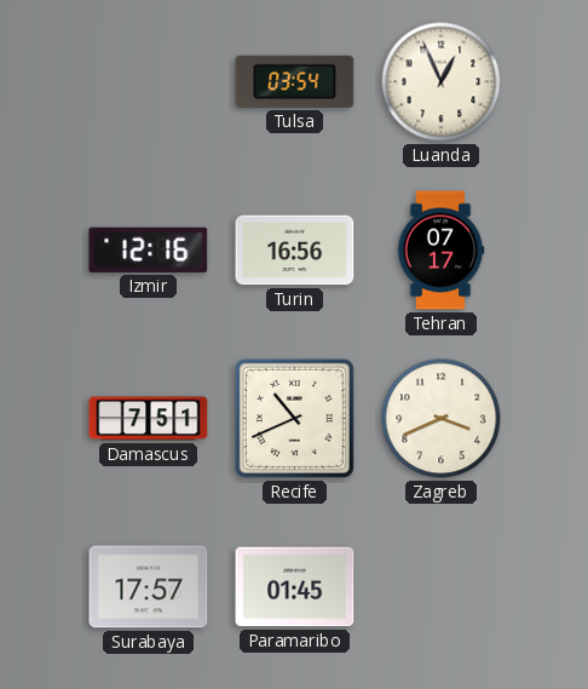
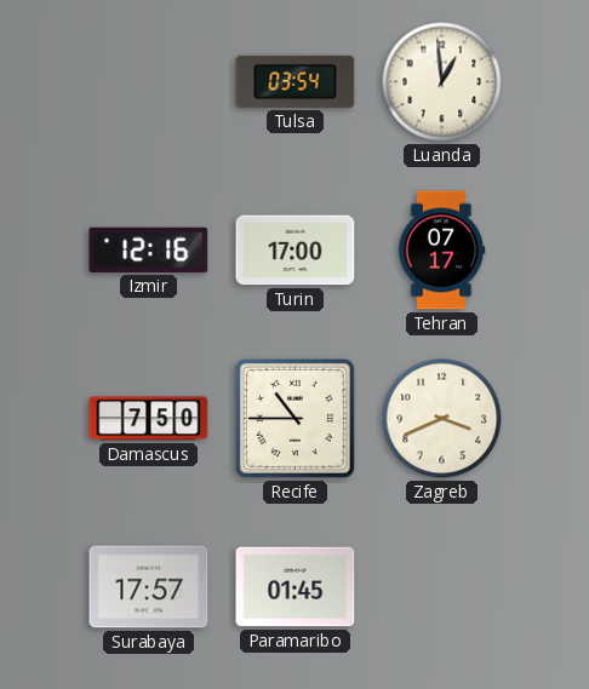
Luanda: 12:56 -> 12:59 (442, 82)
Turin: 16:56 -> 17:00 (296, 251)
Damascus: 7:51 -> 7:50 (149, 419)
Recife: 10:41 -> 10:45 (294, 418)
